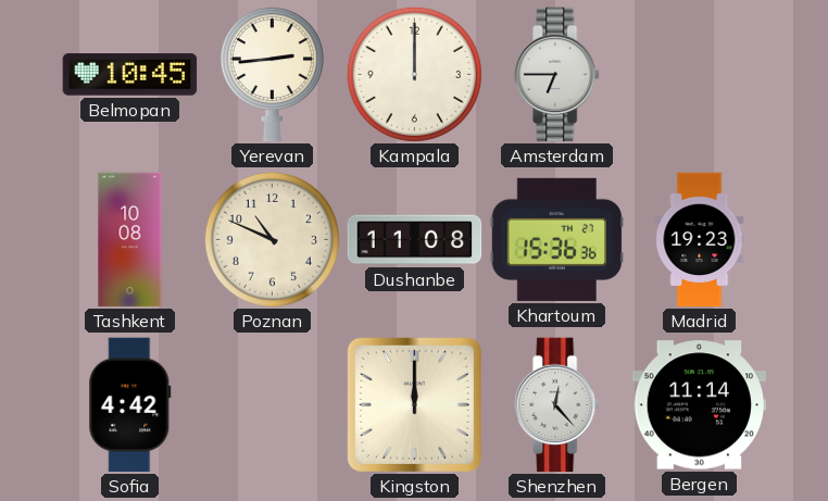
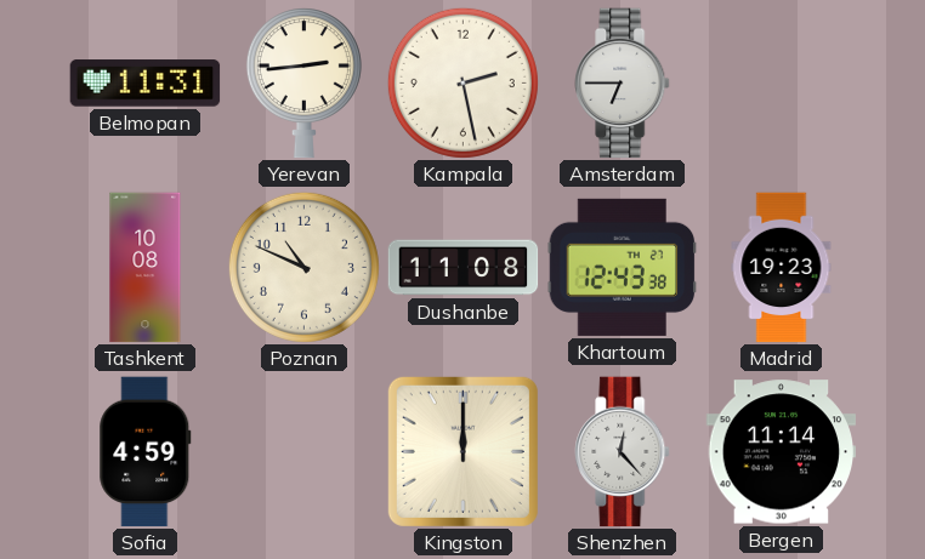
Belmopan: 10:45 -> 11:31 (146, 84)
Kampala: 12:00 -> 2:28 (462, 82)
Khartoum: 15:36 -> 12:43 (623, 267)
Sofia: 4:42 -> 4:59 (146, 452)
